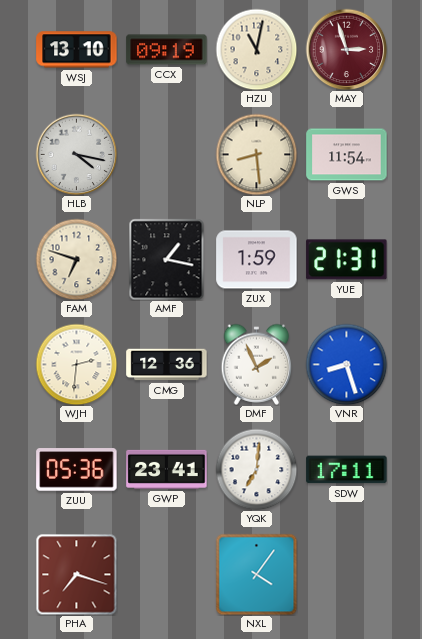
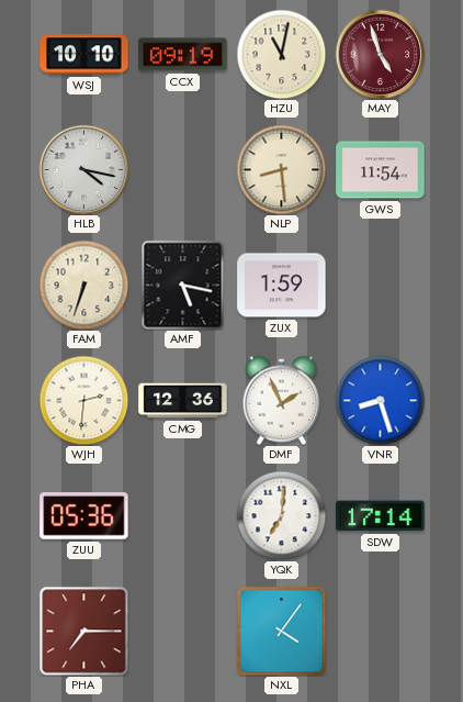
WSJ: 13:10 -> 10:10 (84, 55)
MAY: 2:57 -> 4:57 (380, 54)
FAM: 6:48 -> 6:33 (83, 285)
AMF: 1:17 -> 5:17 (183, 285)
YUE: 21:31 -> none (347, 260)
GWP: 23:41 -> none (167, 469)
SDW: 17:11 -> 17:14 (381, 516)
PHA: 7:18 -> 7:15 (83, 631)
